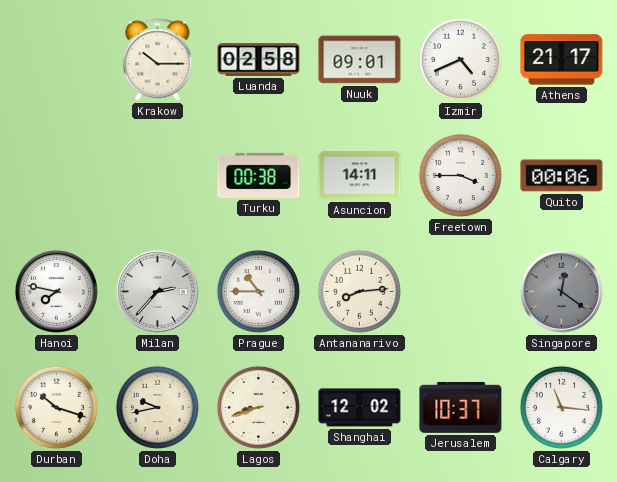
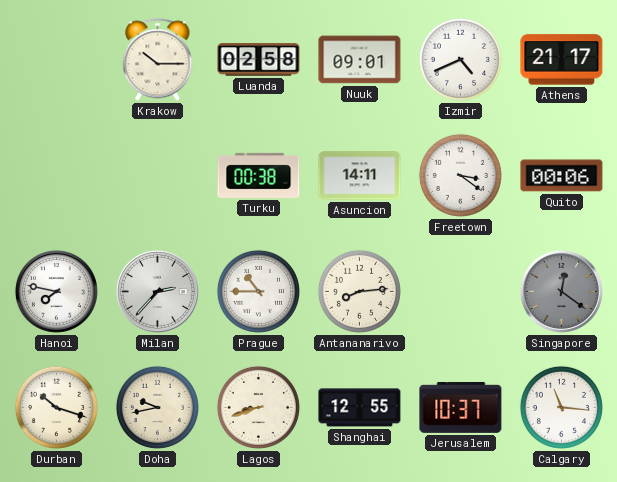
Freetown: 3:45 -> 3:21 (460, 175)
Shanghai: 12:02 -> 12:55 (360, 408)
